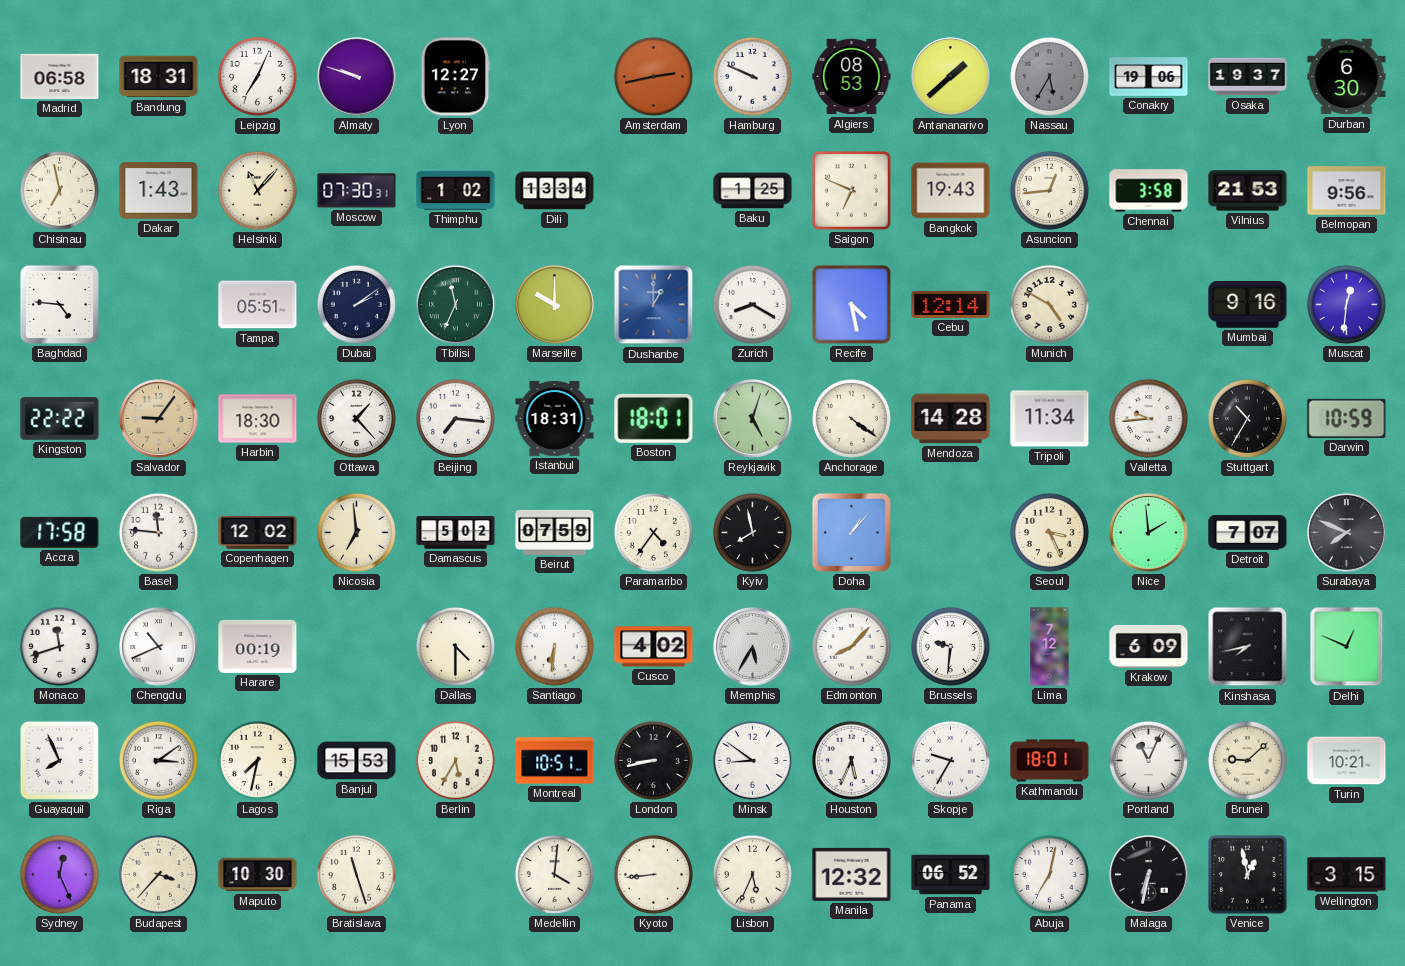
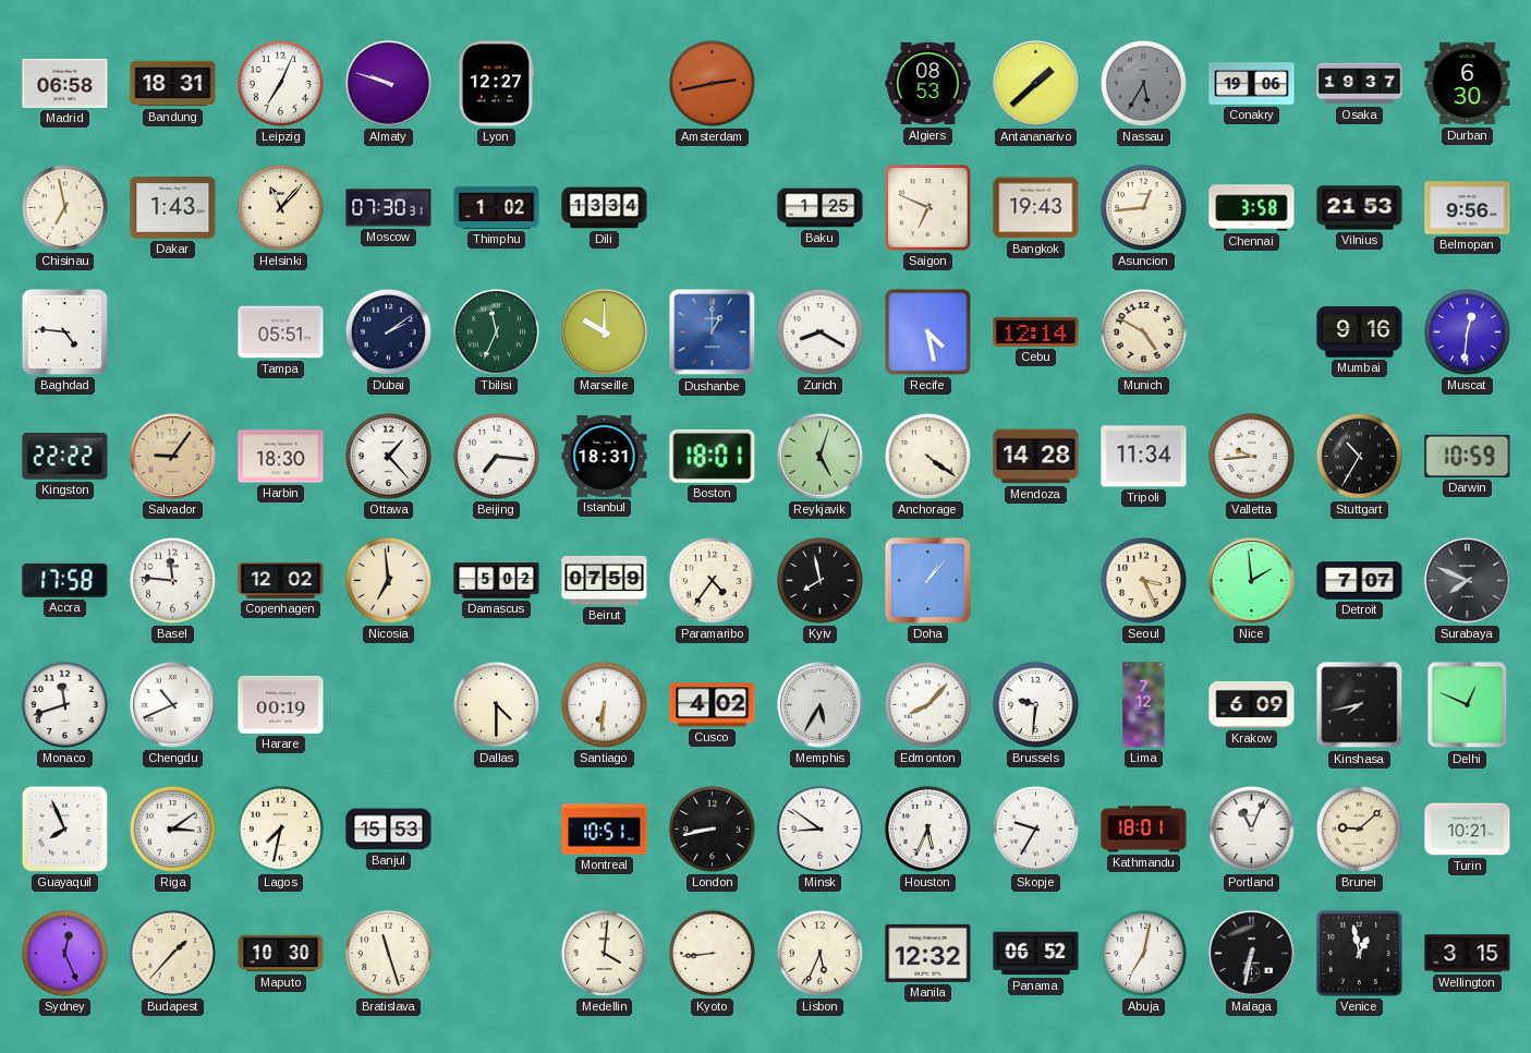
Hamburg: 9:49 -> none (752, 76)
Berlin: 5:35 -> none (455, 760)
Budapest: 3:37 -> 1:37 (172, 953)
